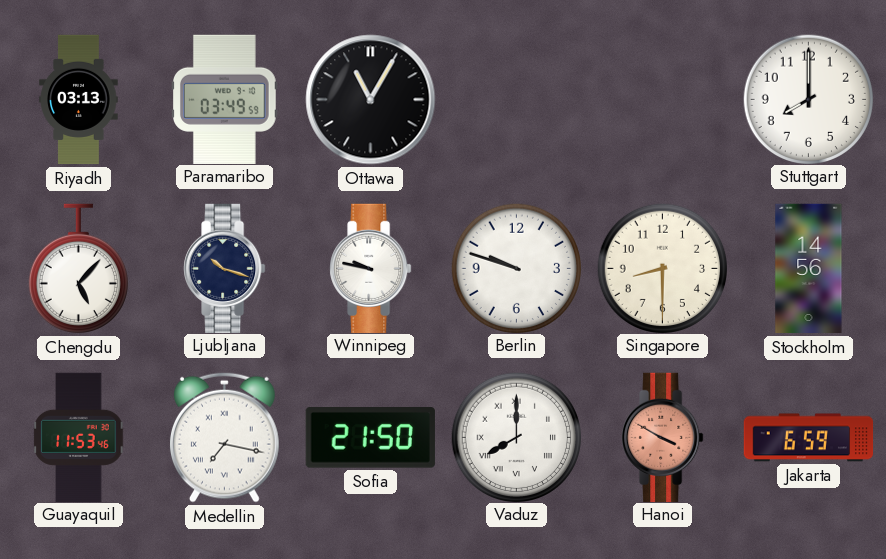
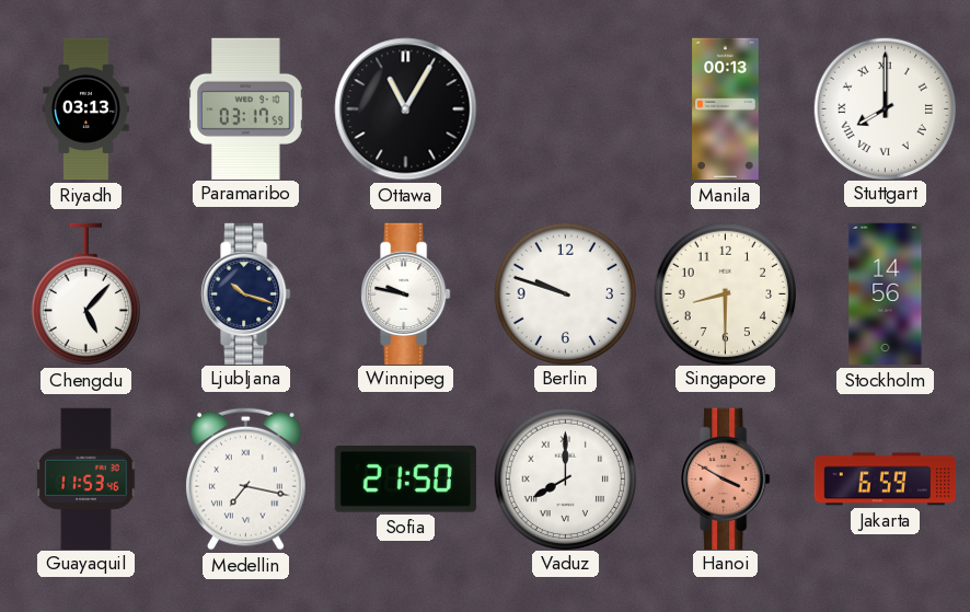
Paramaribo: 03:49 -> 03:17 (246, 108)
Manila: none -> 00:13 (726, 109)
Stuttgart numerals: Arabic -> Roman (885, 108)
